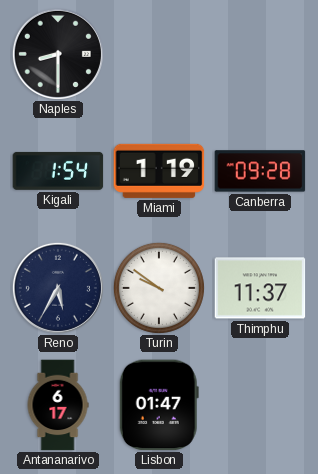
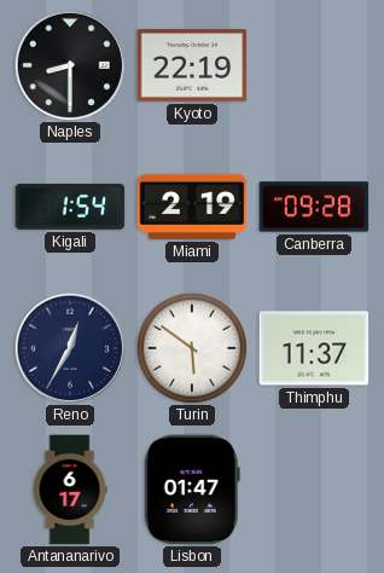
Kyoto: none -> 22:19 (192, 65)
Miami: 1:19 -> 2:19 (192, 207)
Reno: 5:35 -> 12:35 (70, 348)
Turin: 9:51 -> 5:51 (192, 348)
